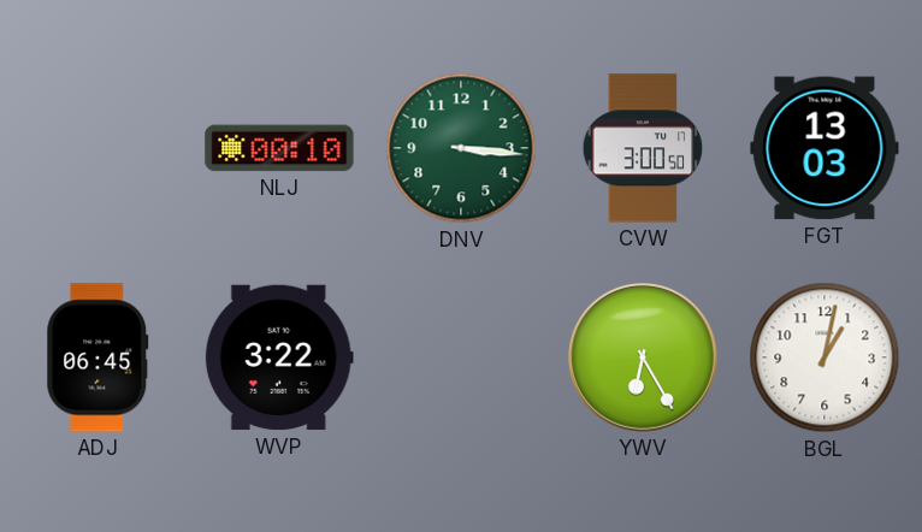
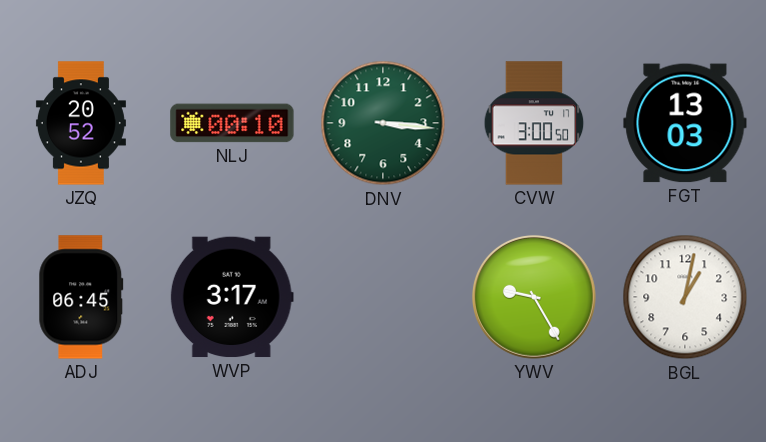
JZQ: none -> 20:52 (81, 123)
WVP: 3:22 -> 3:17 (232, 297)
YWV: 6:25 -> 9:25 (534, 297)
